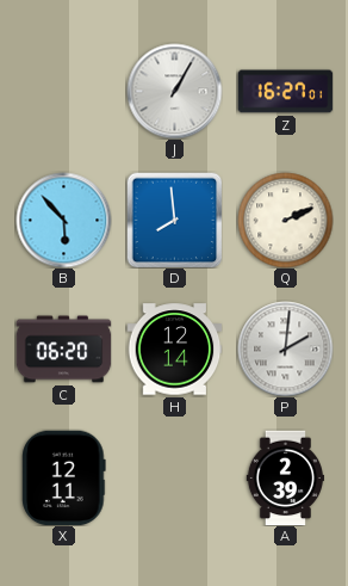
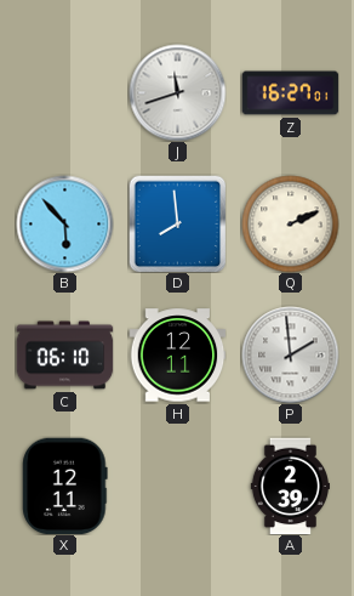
J: 1:05 -> 11:42 (177, 92)
C: 06:20 -> 06:10 (64, 356)
H: 12:14 -> 12:11 (177, 356)
P: 2:01 -> 1:59 (290, 354)
